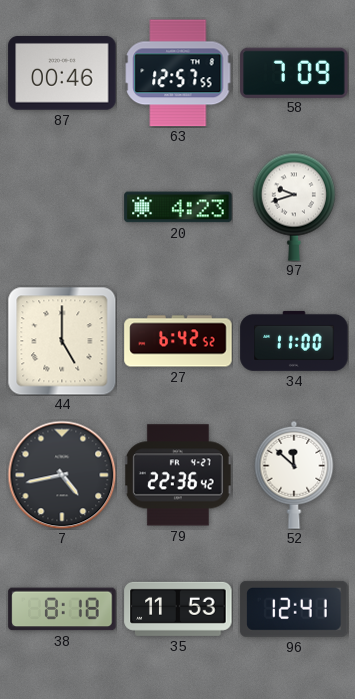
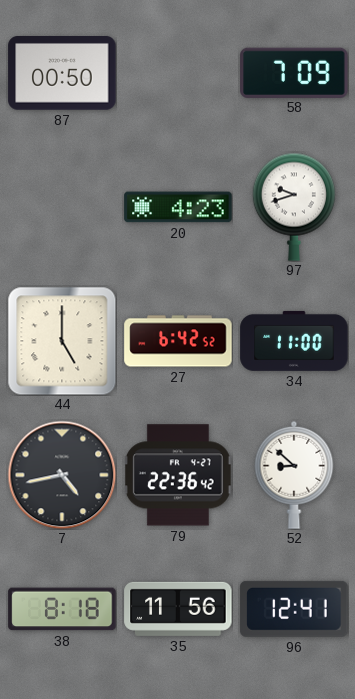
87: 00:46 -> 00:50 (62, 74)
63: 12:57 -> none (178, 73)
52: 11:52 -> 8:52 (294, 475)
35: 11:53 -> 11:56 (178, 609)
